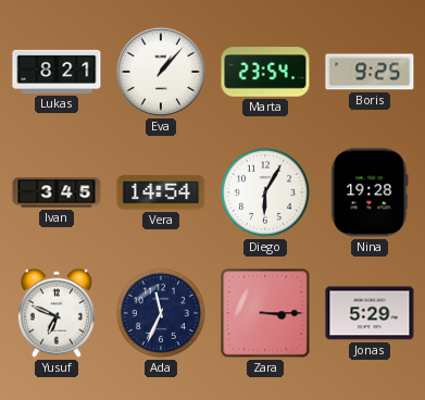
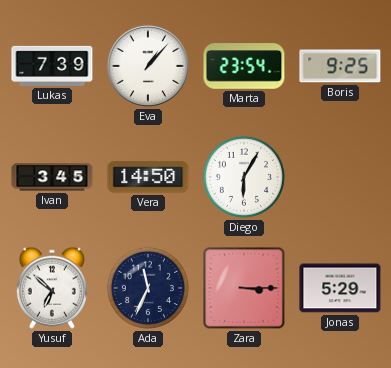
Lukas: 8:21 -> 7:39 (52, 66)
Vera: 14:54 -> 14:50 (148, 177)
Nina: 19:28 -> none (370, 192)
Yusuf: 6:49 -> 6:52 (52, 288)
